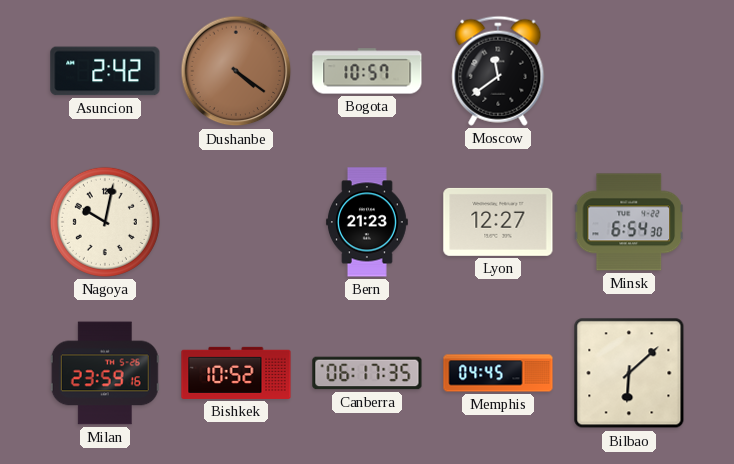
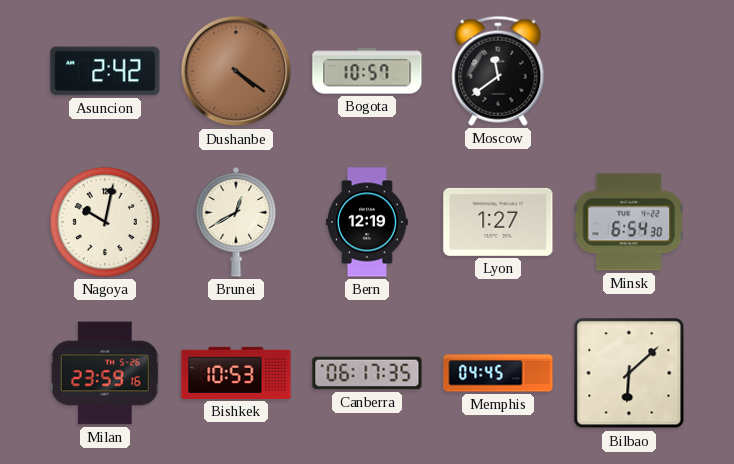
Brunei: none -> 12:40 (236, 222)
Bern: 21:23 -> 12:19 (367, 222)
Lyon: 12:27 -> 1:27 (498, 222)
Bishkek: 10:52 -> 10:53 (236, 373)
